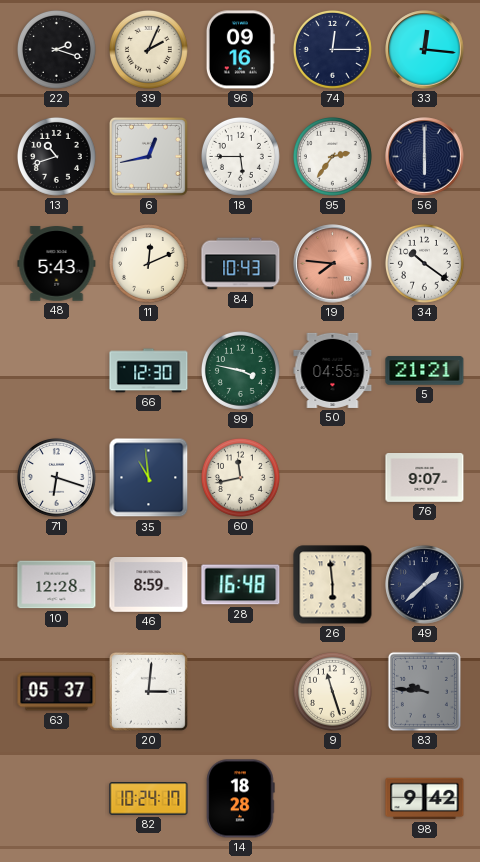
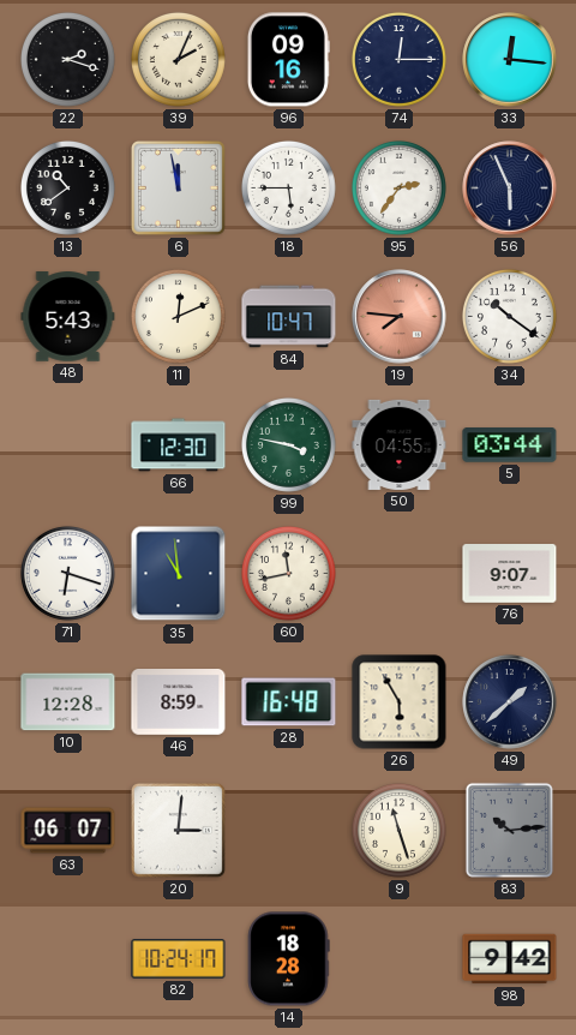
13: 10:42 -> 10:39 (67, 187)
6: 12:43 -> 11:58 (178, 187)
56: 6:00 -> 5:56 (510, 189)
84: 10:43 -> 10:47 (289, 317)
5: 21:21 -> 03:44 (510, 445)
26: 5:59 -> 5:55 (400, 702)
63: 05:37 -> 06:07 (68, 831)
83: 9:46 -> 10:14 (509, 830)
